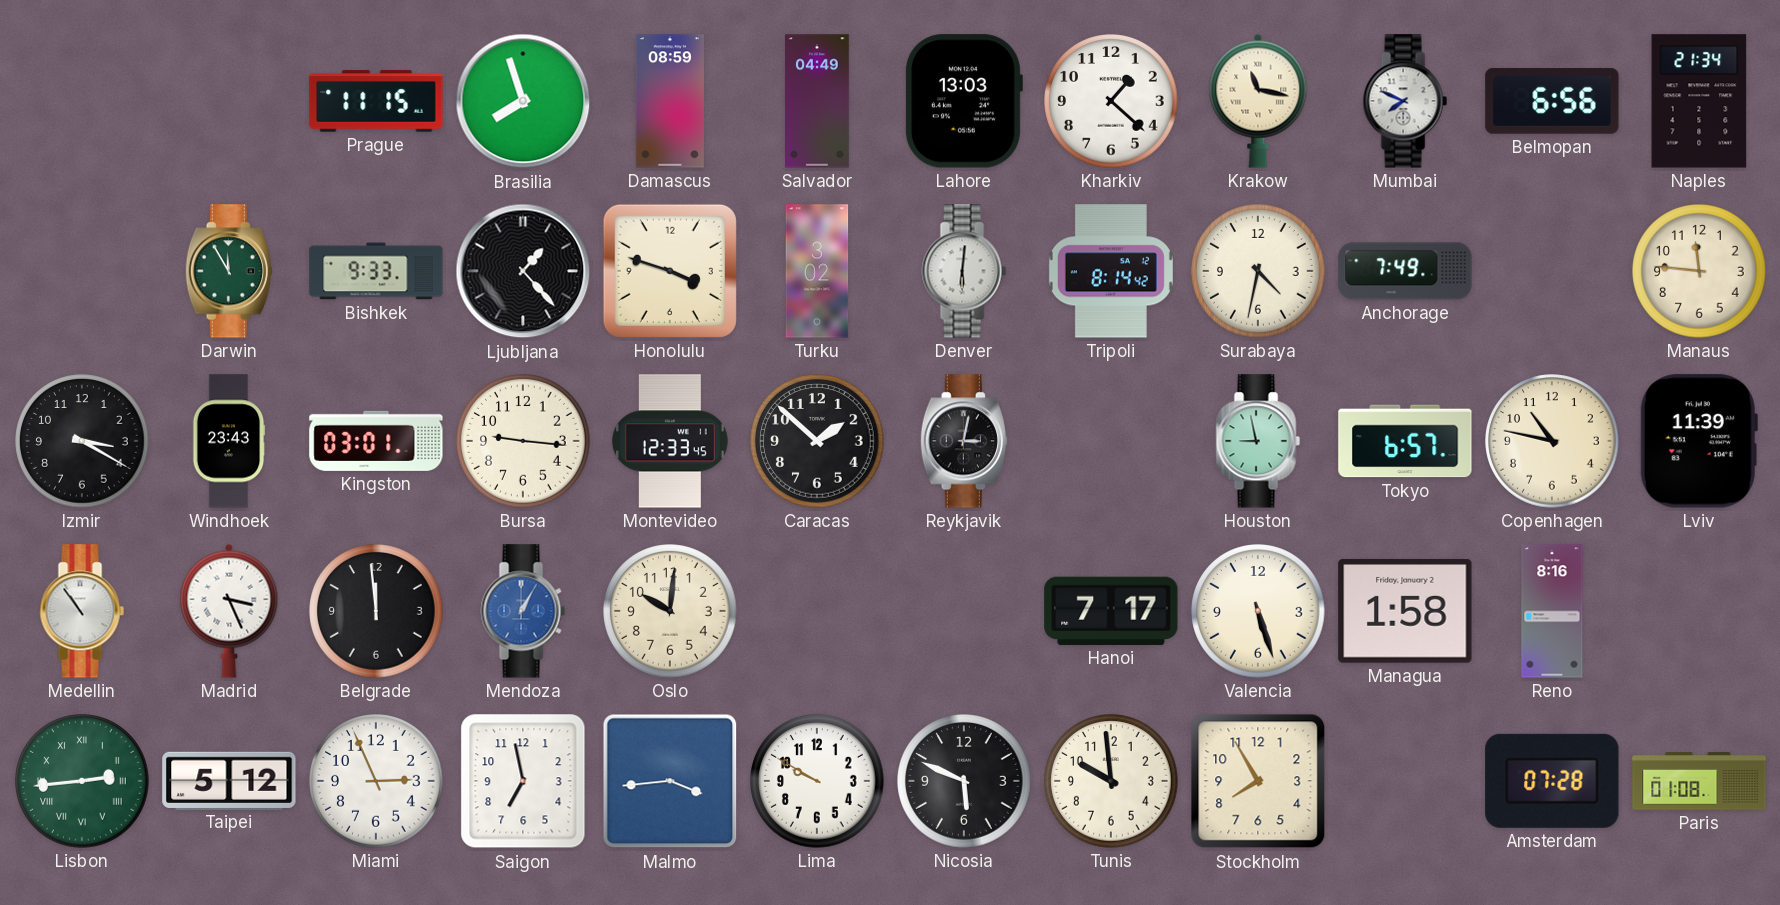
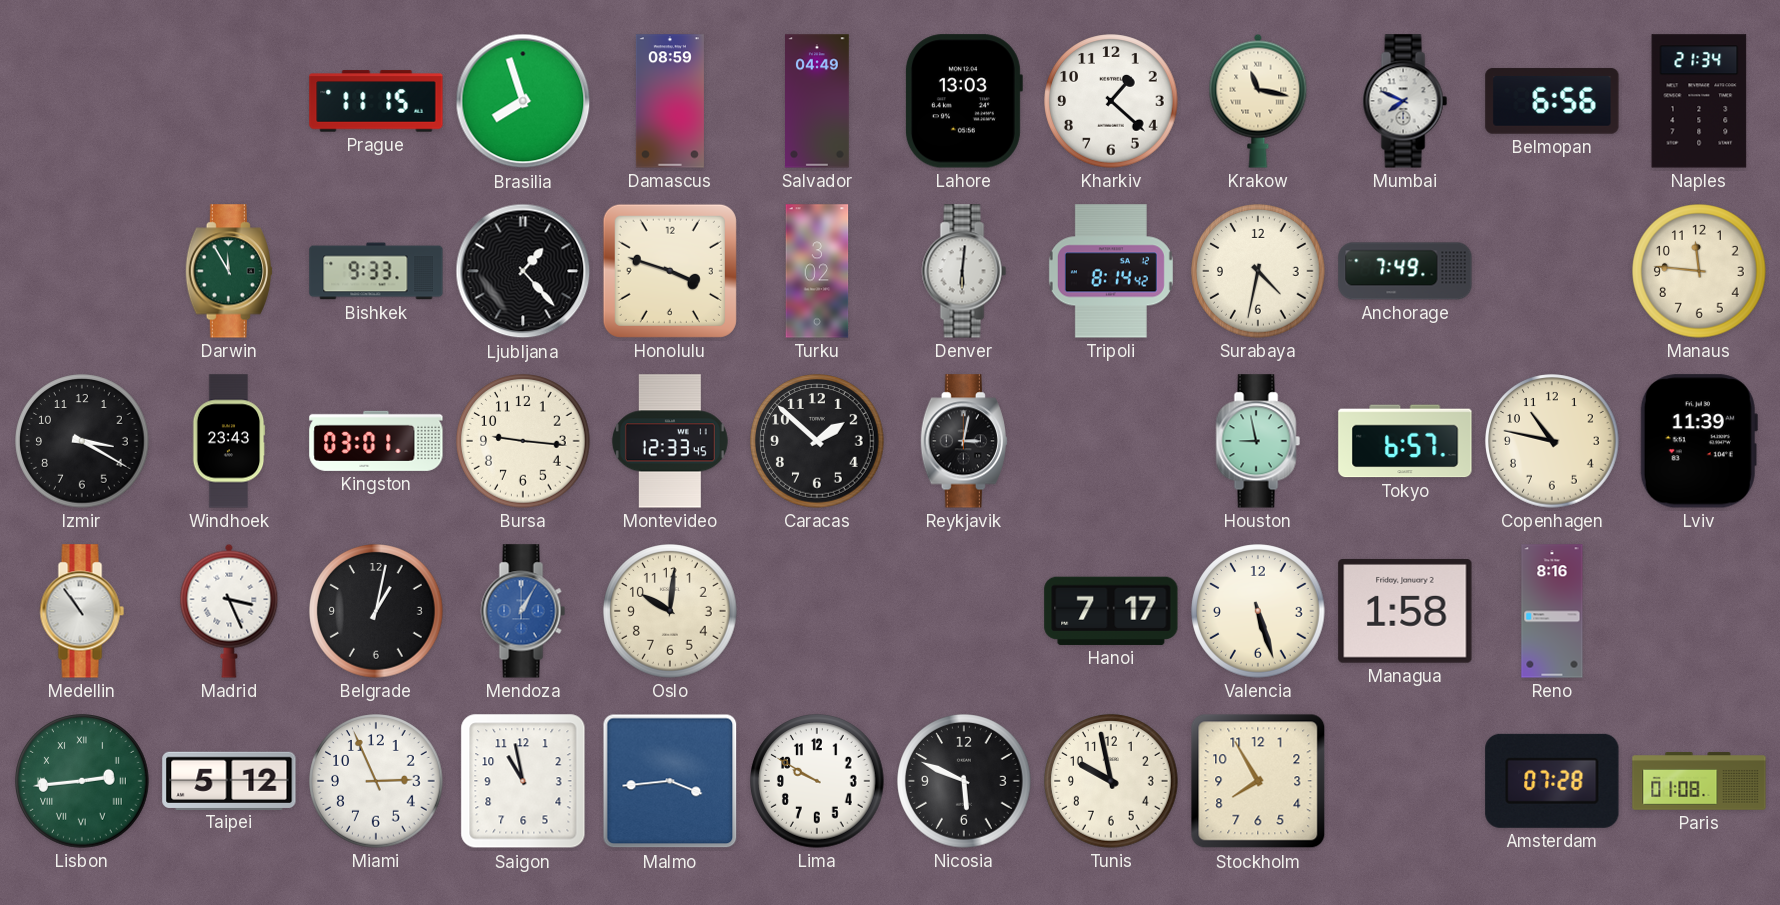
Belgrade: 11:59 -> 1:02 (376, 611)
Saigon: 6:58 -> 10:58 (523, 781)
Tunis: 9:59 -> 9:58 (1111, 781)
